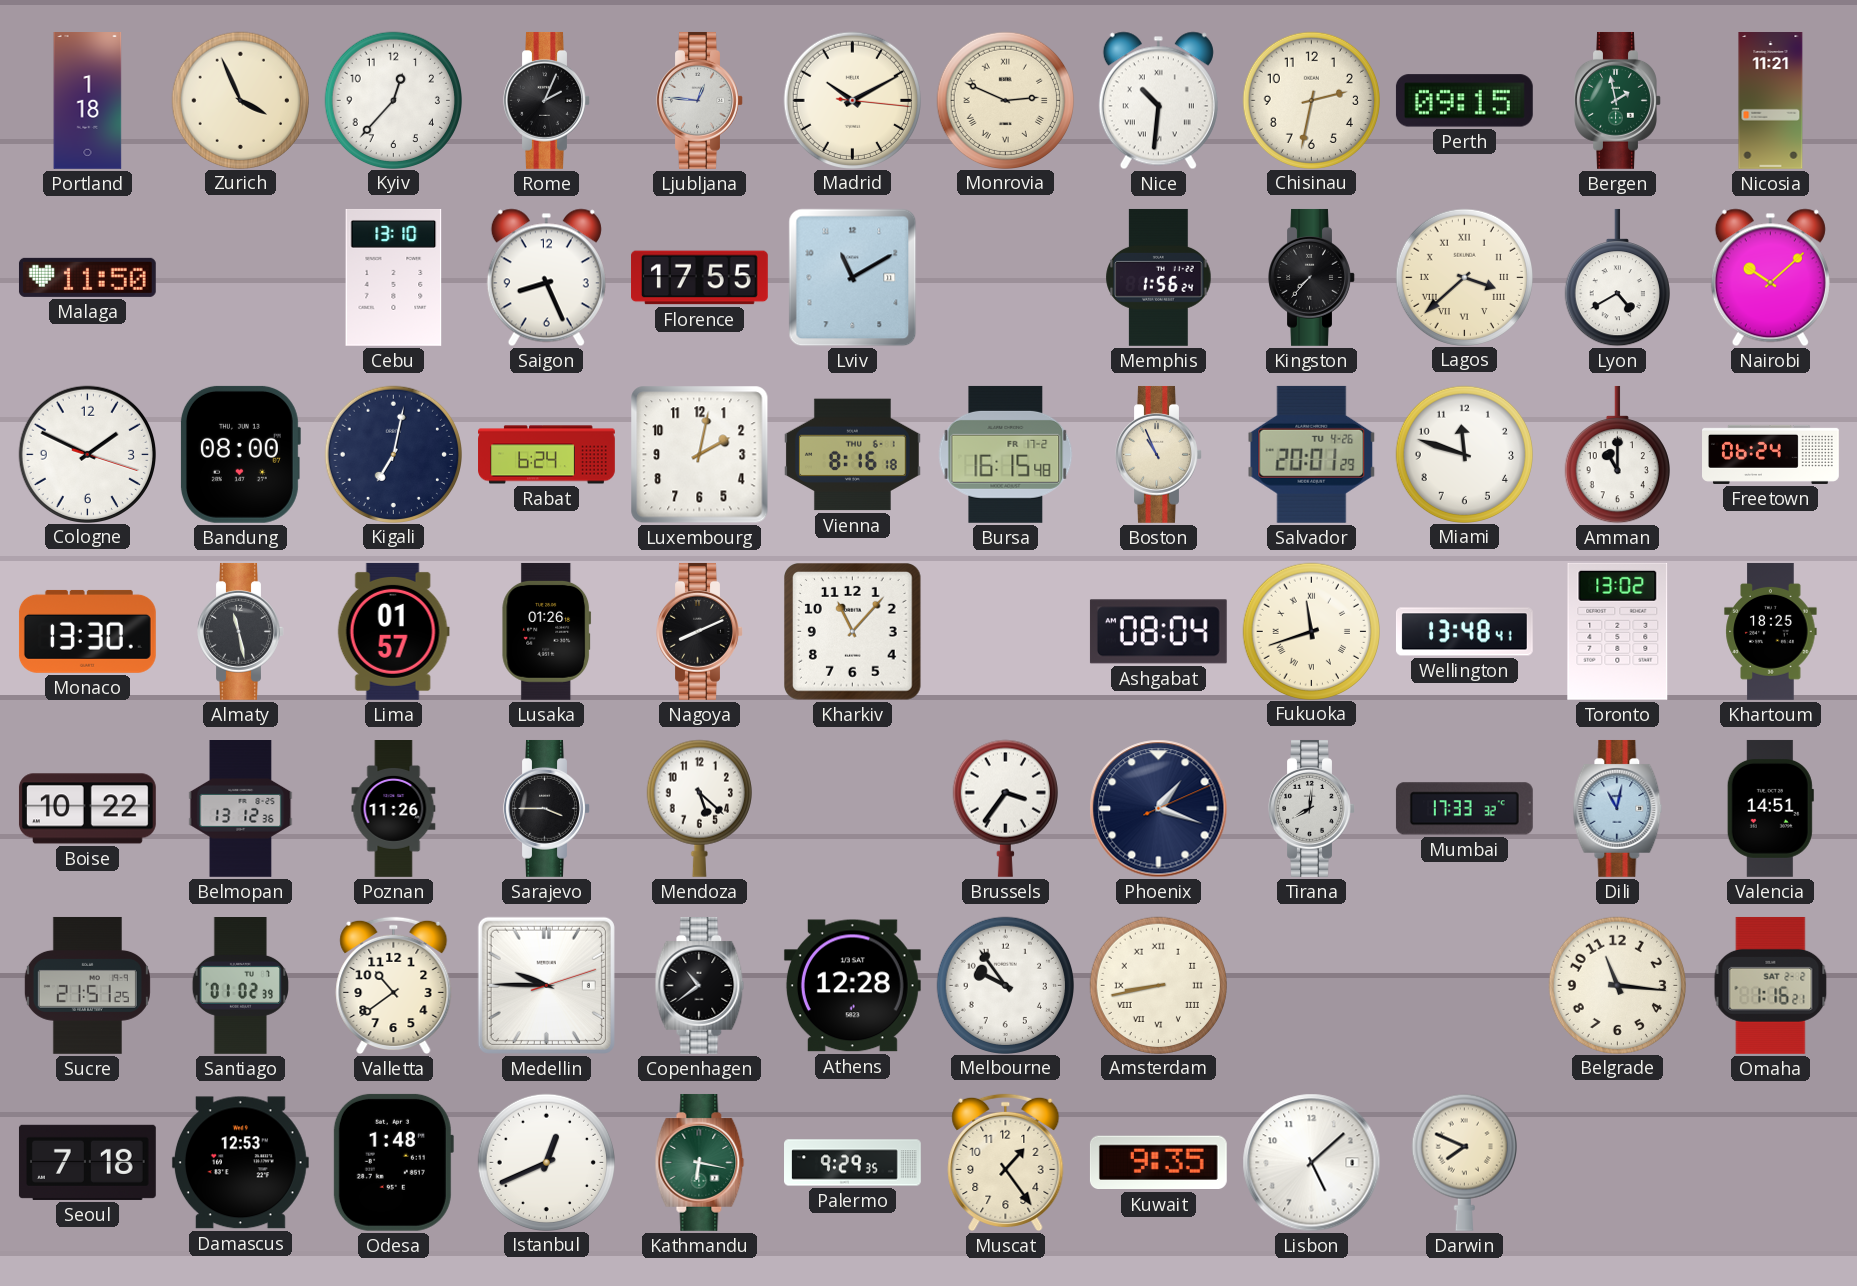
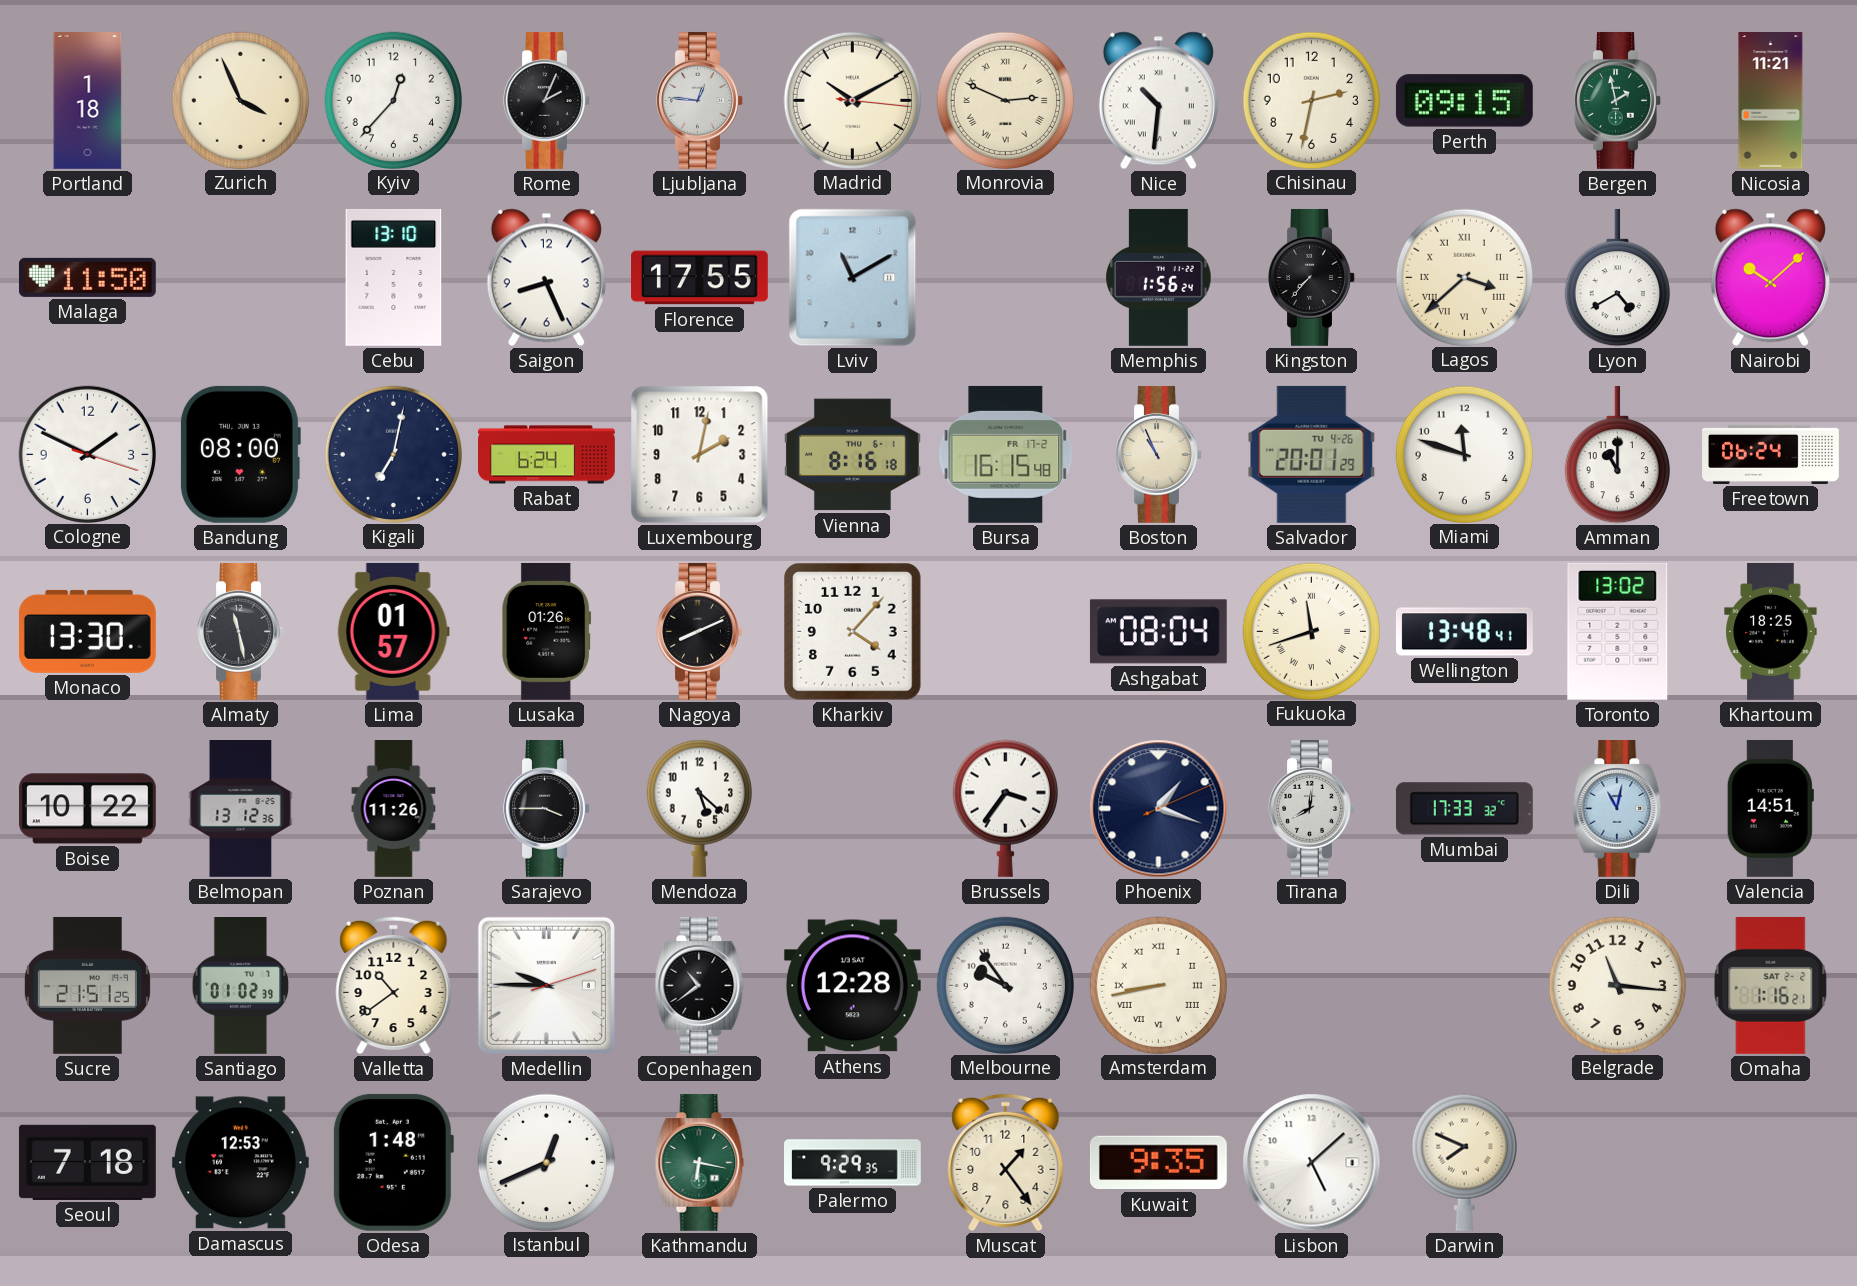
Kharkiv: 11:07 -> 4:07 (853, 632)
